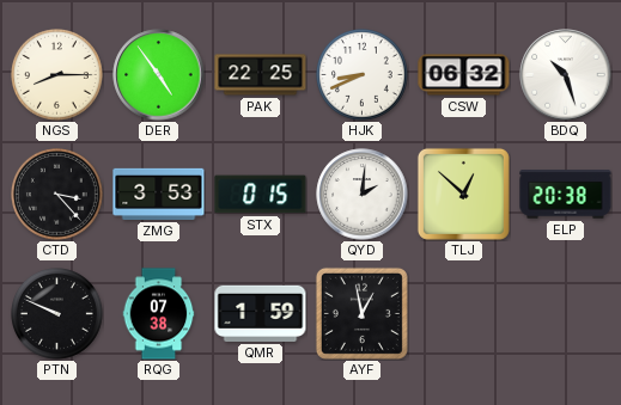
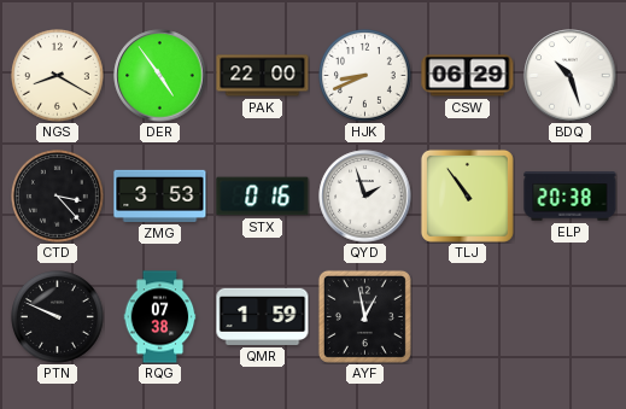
NGS: 8:15 -> 8:20 (58, 76)
PAK: 22:25 -> 22:00 (263, 76)
CSW: 06:32 -> 06:29 (468, 76)
STX: 0:15 -> 0:16 (263, 197)
QYD: 2:01 -> 1:57 (365, 197)
TLJ: 12:52 -> 10:54 (467, 195)
